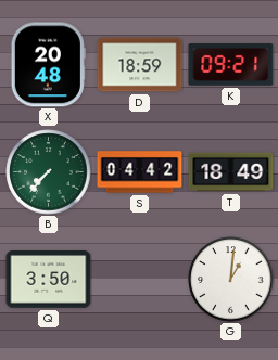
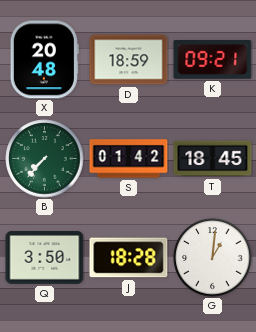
S: 04:42 -> 01:42 (129, 159)
T: 18:49 -> 18:45 (213, 159)
J: none -> 18:28 (129, 258)
